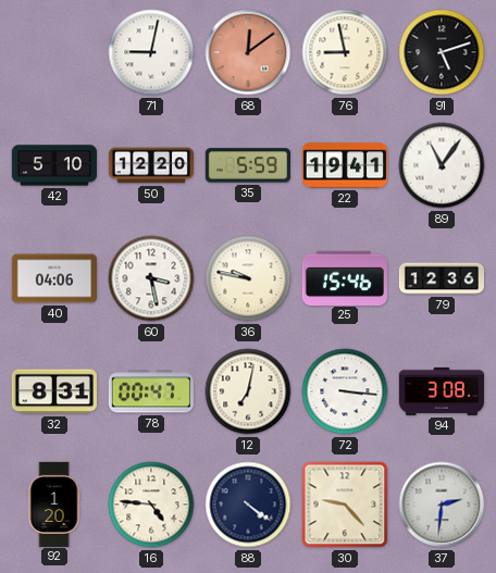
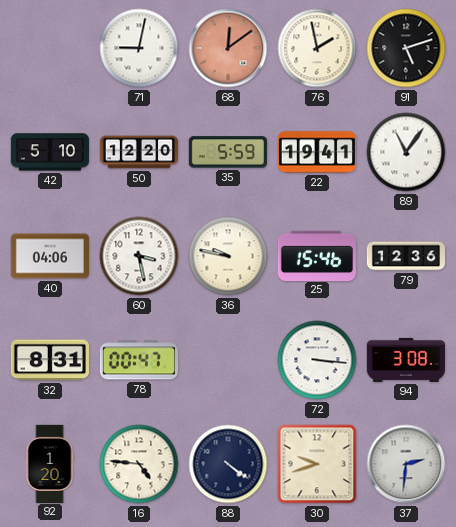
76: 8:58 -> 1:58 (317, 48)
12: 7:02 -> none (248, 391)
30: 9:23 -> 9:42 (317, 464)
